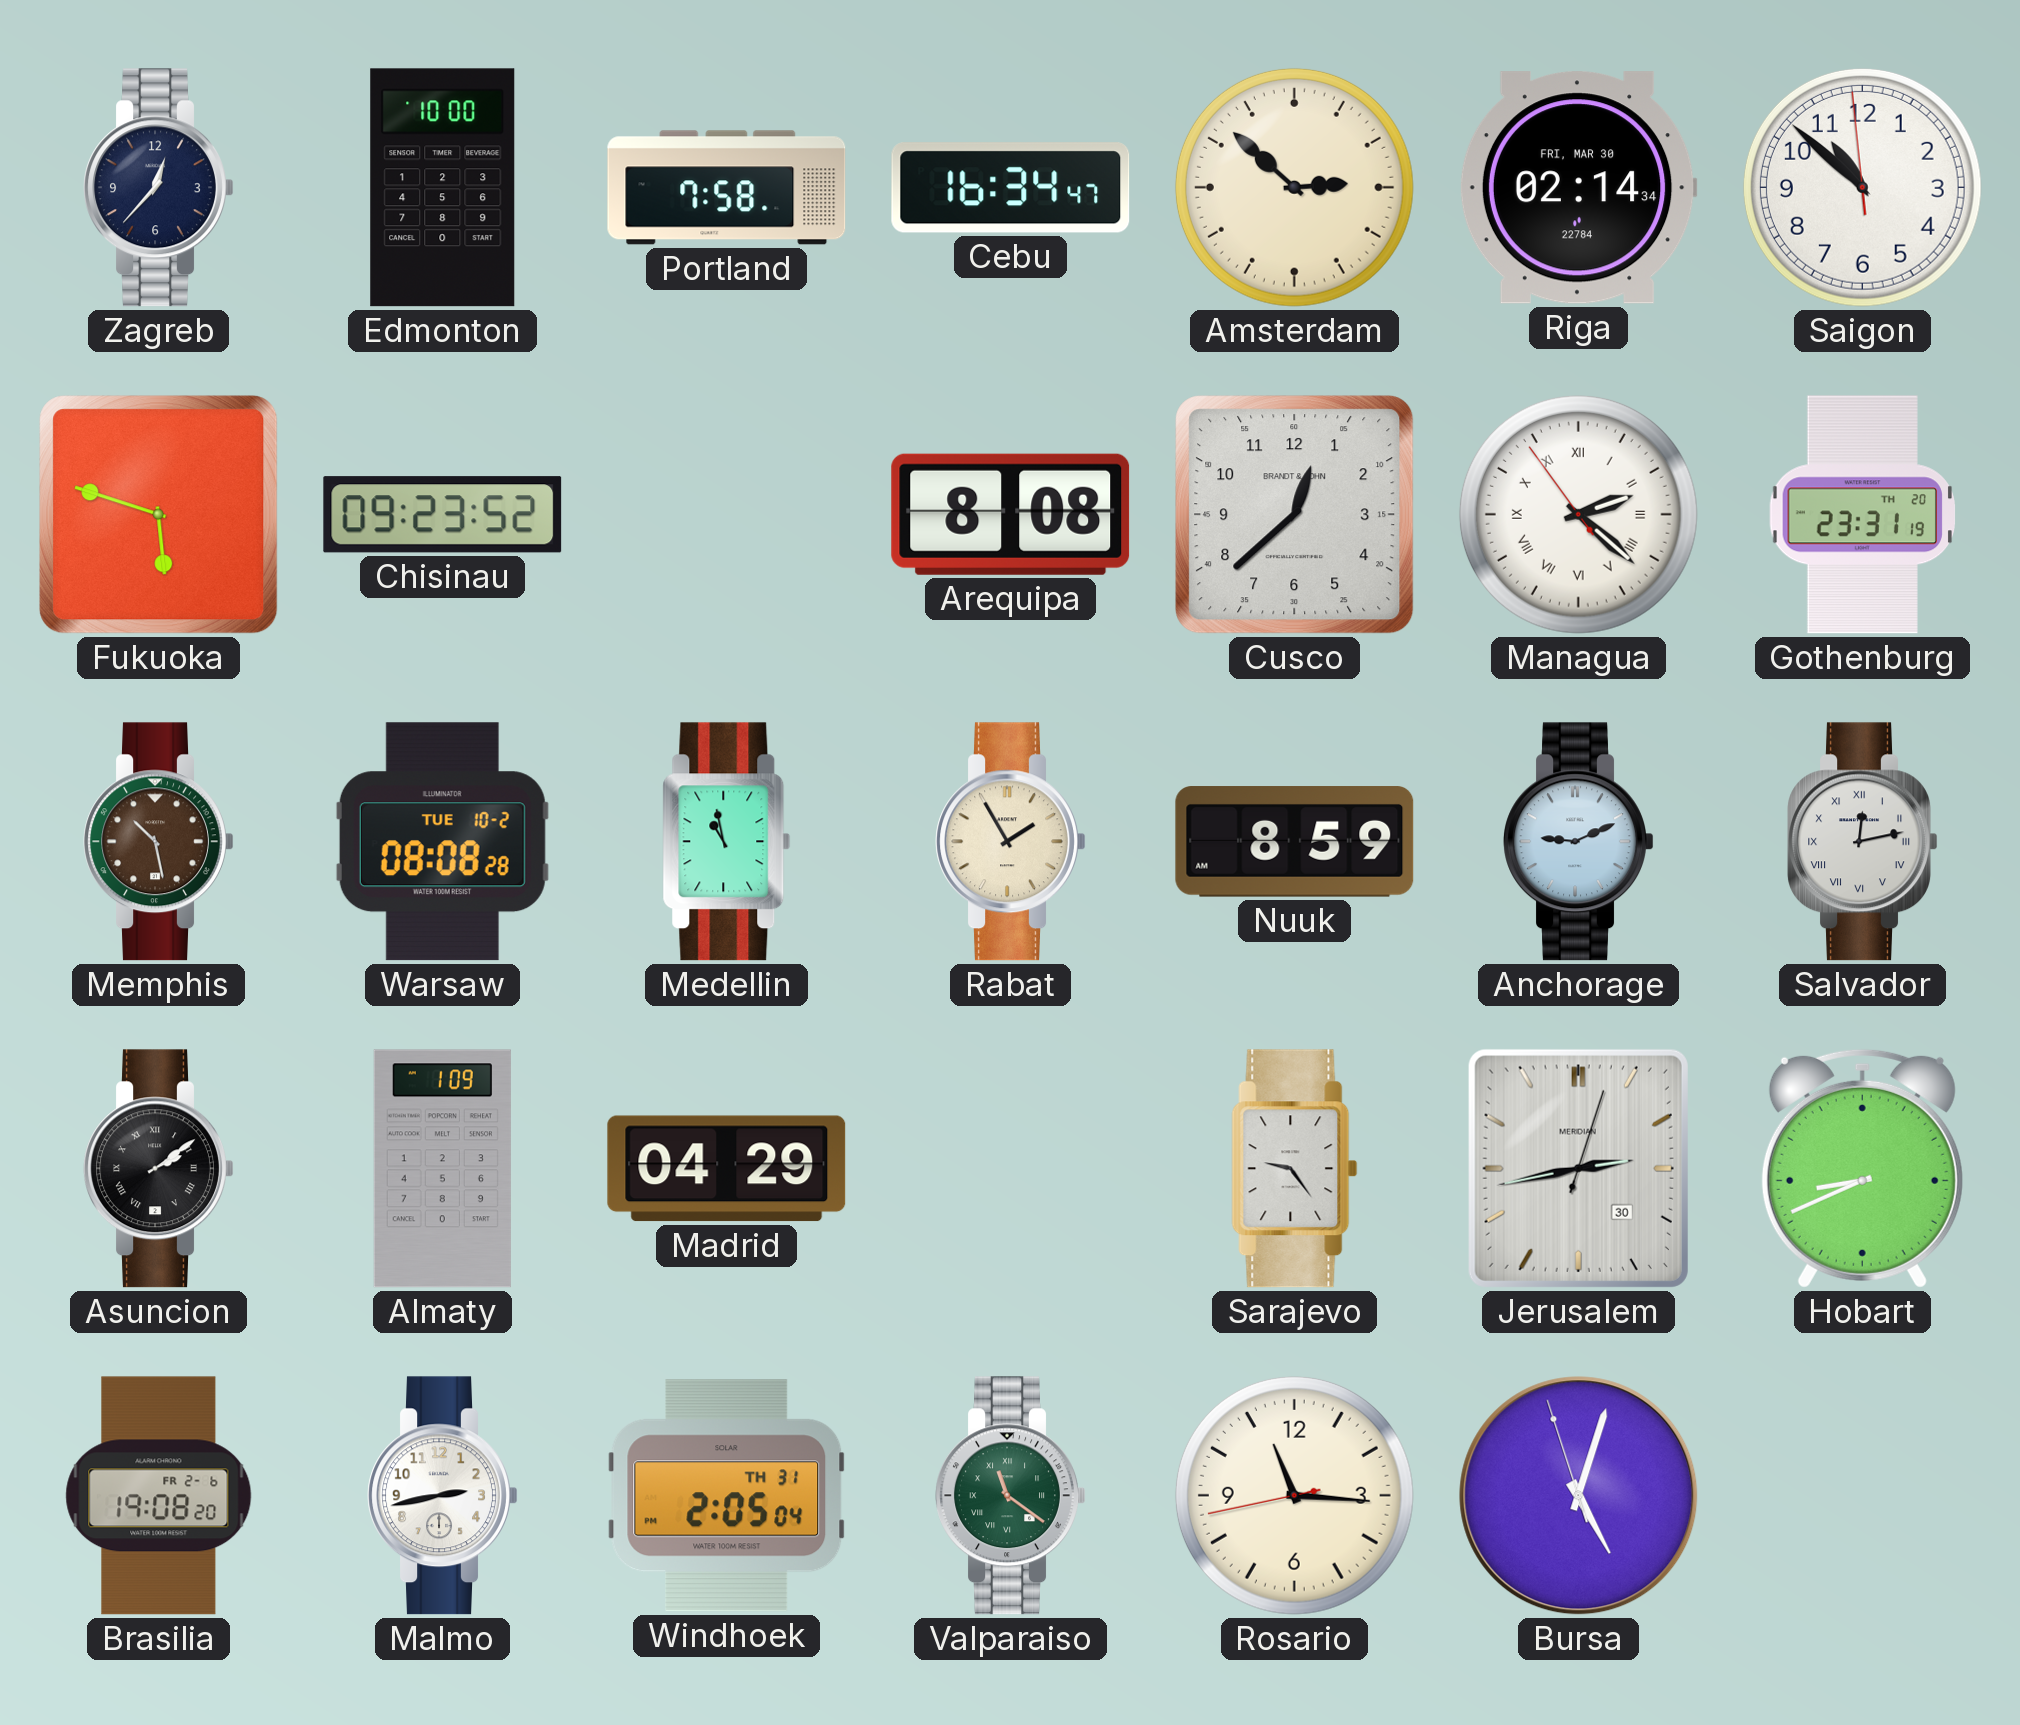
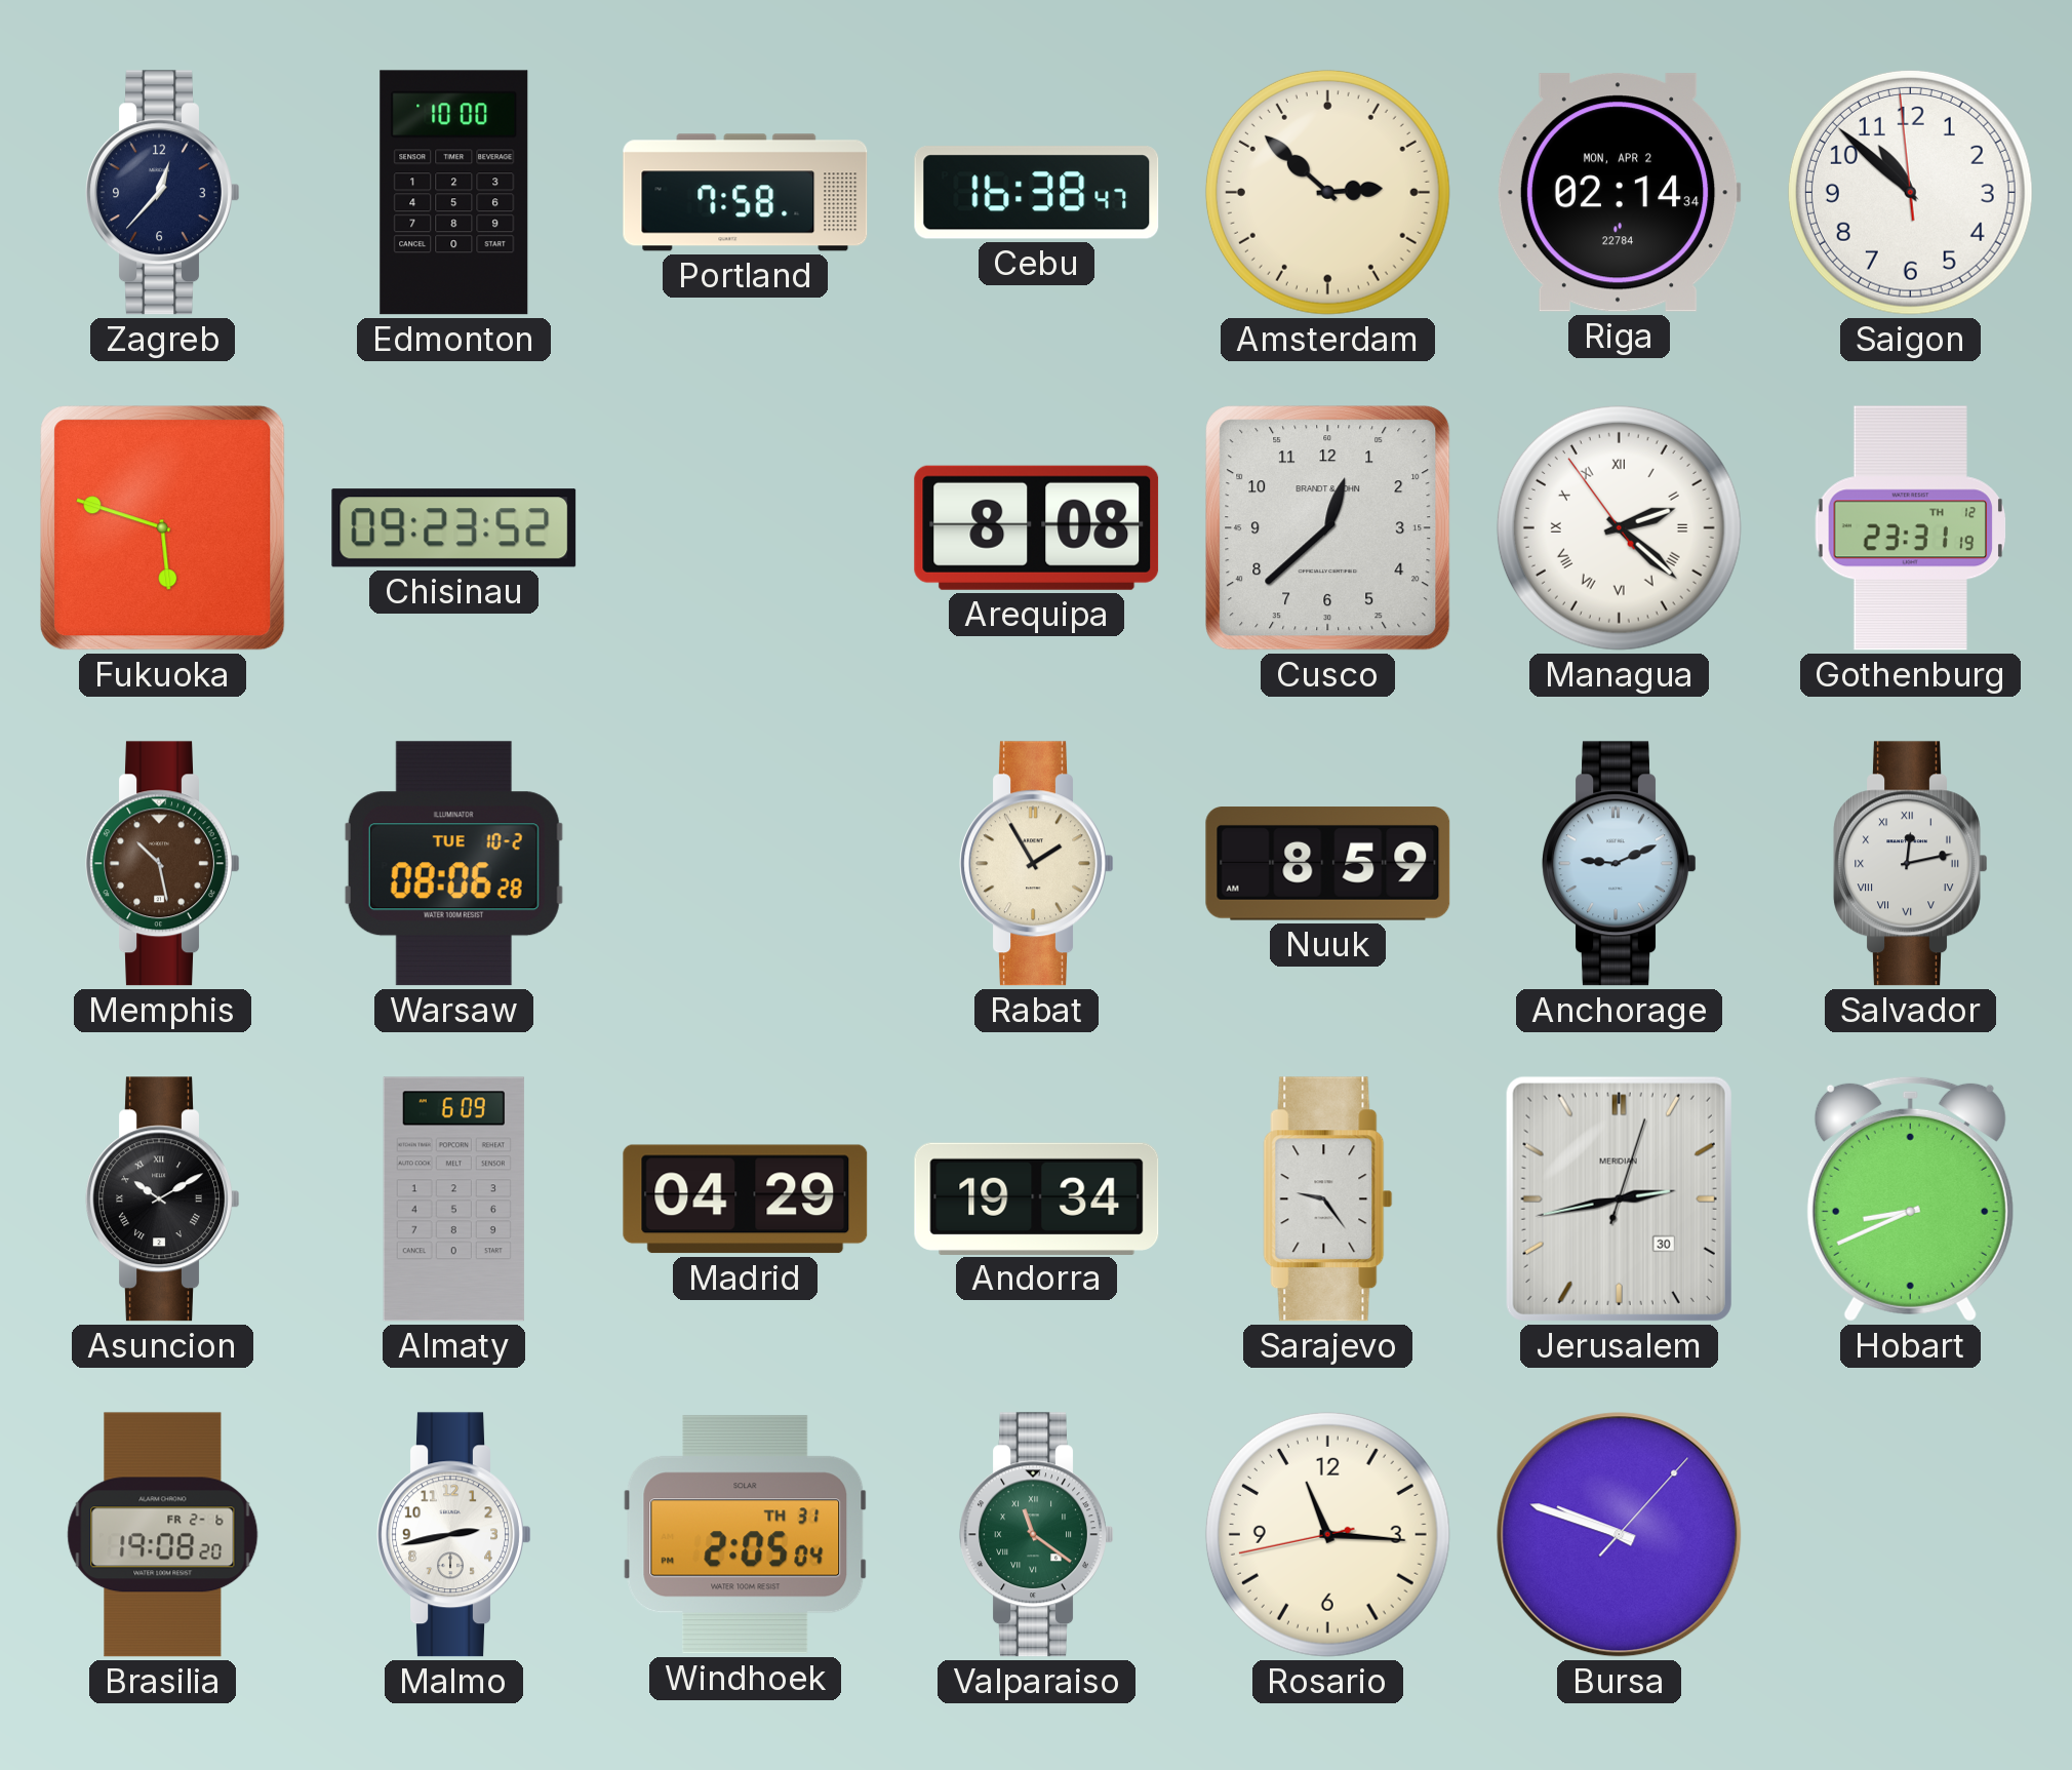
Cebu: 16:34 -> 16:38 (1037, 193)
Riga date: FRI, MAR 30 -> MON, APR 2 (1619, 193)
Gothenburg date: TH 20 -> TH 12 (1910, 528)
Warsaw: 08:08 -> 08:06 (453, 864)
Medellin: 10:58 -> none (727, 842)
Asuncion: 2:09 -> 10:10 (163, 1199)
Almaty: 1:09 -> 6:09 (453, 1199)
Andorra: none -> 19:34 (1037, 1198)
Bursa: 5:02 -> 9:48 (1620, 1535)
